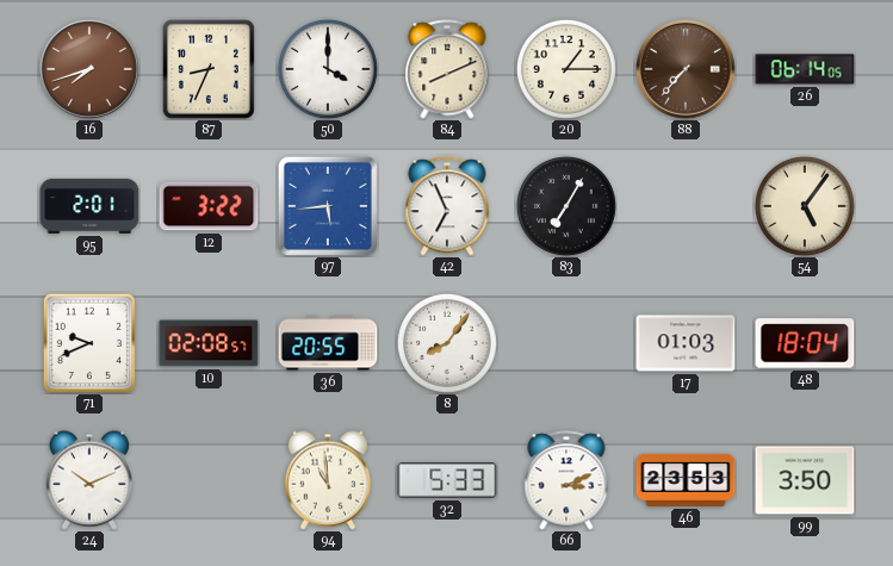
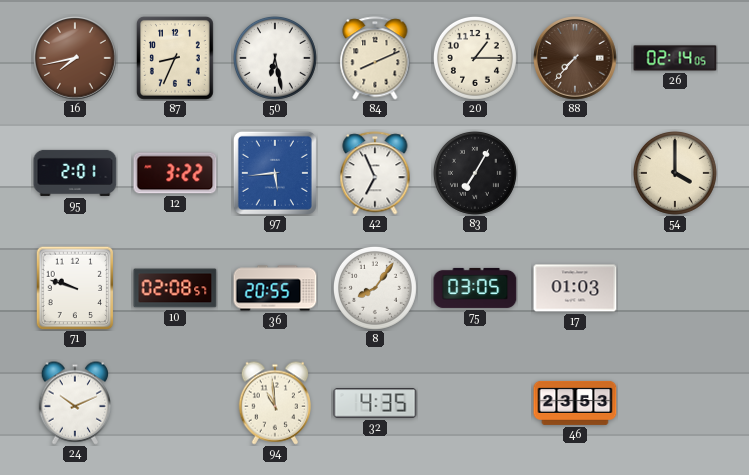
16: 7:42 -> 7:43 (75, 58)
50: 4:00 -> 6:28 (275, 58)
26: 06:14 -> 02:14 (675, 58)
54: 5:06 -> 4:00 (675, 173)
71: 9:41 -> 9:48 (75, 288)
75: none -> 03:05 (475, 288)
48: 18:04 -> none (805, 343)
32: 5:33 -> 4:35 (375, 403)
66: 3:11 -> none (566, 480)
99: 3:50 -> none (805, 480)
